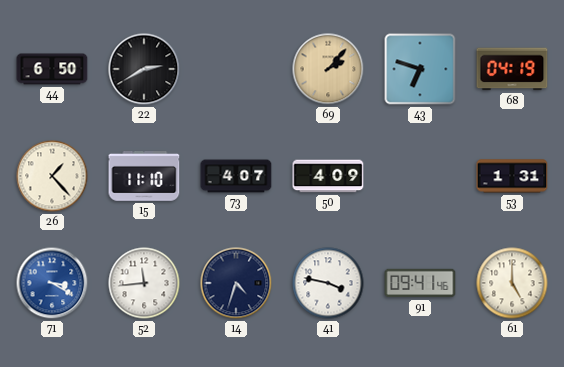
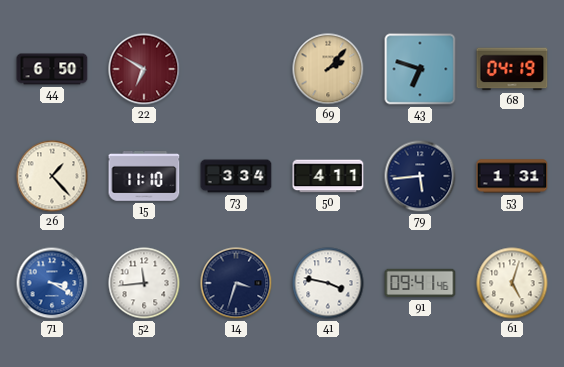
22: 2:40 -> 6:50 (144, 69)
22 dial: black -> burgundy (144, 69)
73: 4:07 -> 3:34 (236, 176)
50: 4:09 -> 4:11 (328, 176)
79: none -> 5:44 (420, 176)
14: 4:33 -> 3:33 (236, 283)
61: 5:00 -> 5:03 (512, 283)
